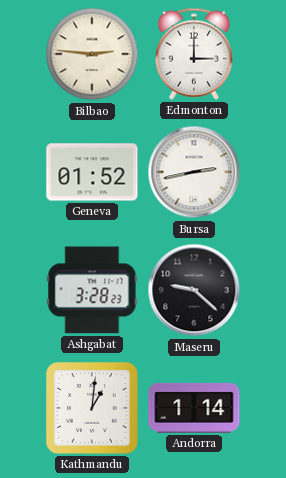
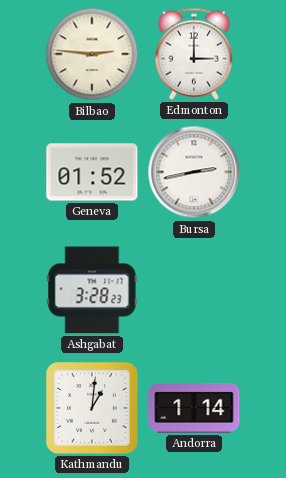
Maseru: 9:22 -> none (194, 290)
